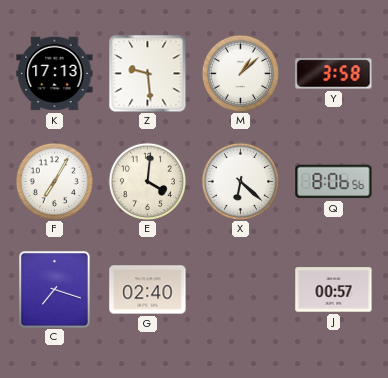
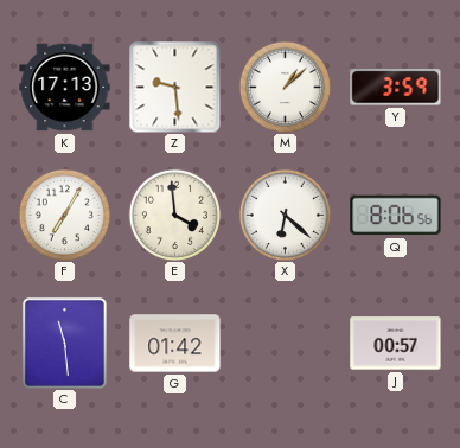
Y: 3:58 -> 3:59 (396, 88)
E: 4:01 -> 3:59 (174, 215)
C: 7:18 -> 11:29 (64, 344)
G: 02:40 -> 01:42 (175, 344)
